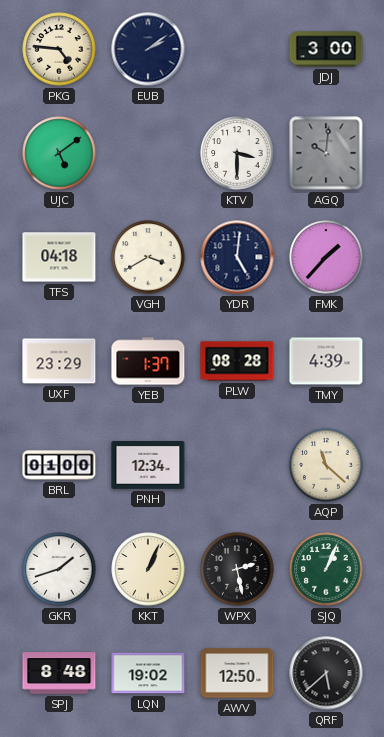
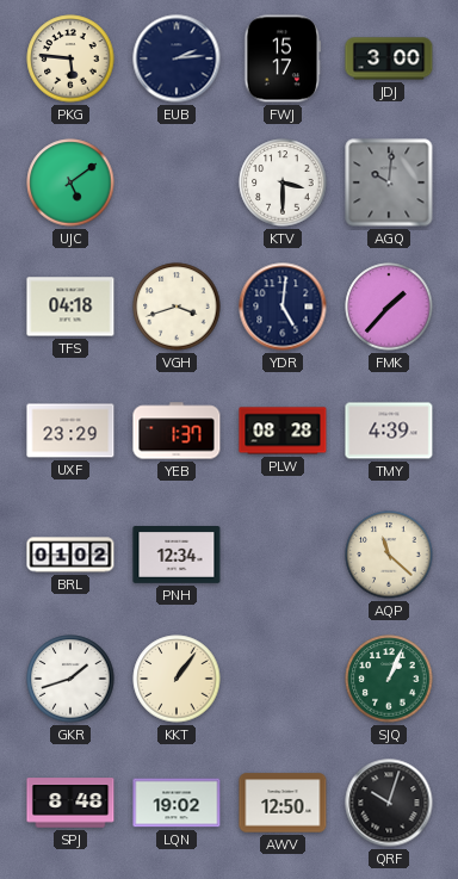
PKG: 4:46 -> 5:46 (70, 58)
EUB: 2:09 -> 2:14 (177, 58)
FWJ: none -> 15:17 (283, 58)
VGH: 3:40 -> 3:42 (177, 307)
BRL: 01:00 -> 01:02 (70, 555)
KKT: 1:04 -> 1:06 (177, 679)
WPX: 2:28 -> none (237, 569)
QRF: 5:38 -> 10:03 (389, 803)
